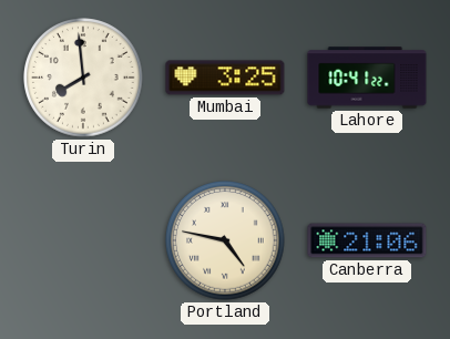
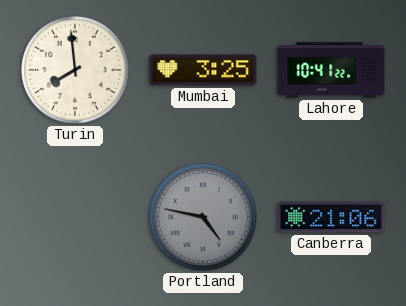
Portland dial: cream -> grey (203, 217)
